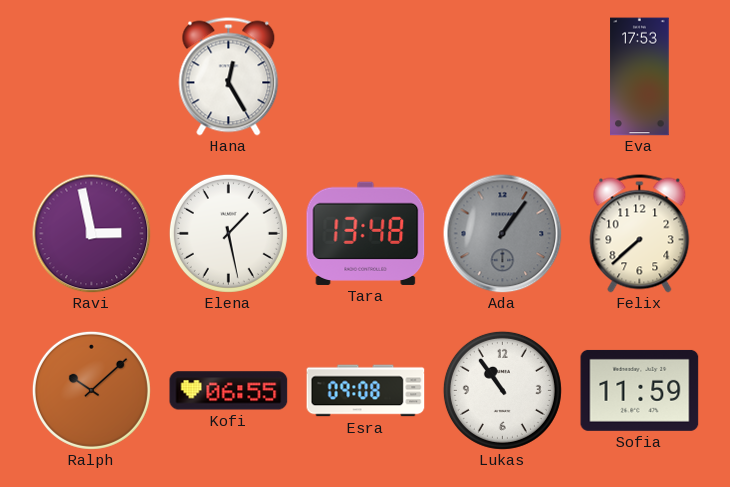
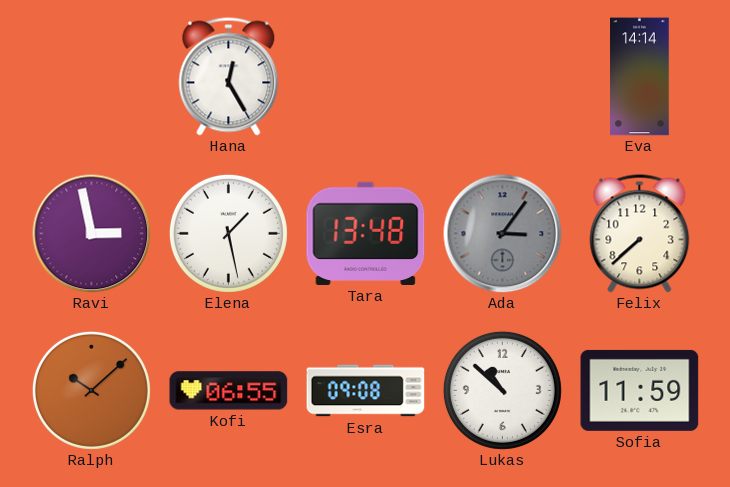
Eva: 17:53 -> 14:14 (640, 77)
Ada: 1:06 -> 3:06 (503, 234)
Lukas: 10:54 -> 10:52 (502, 390)
